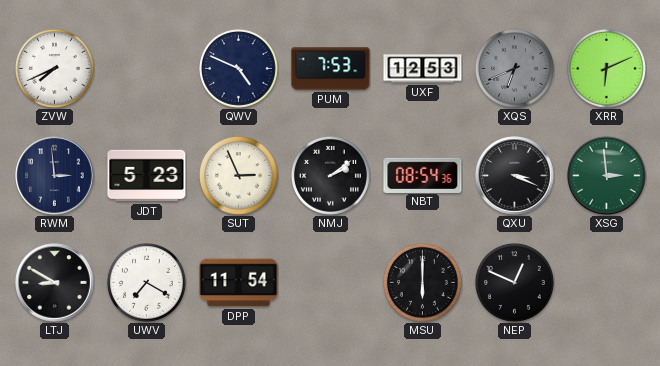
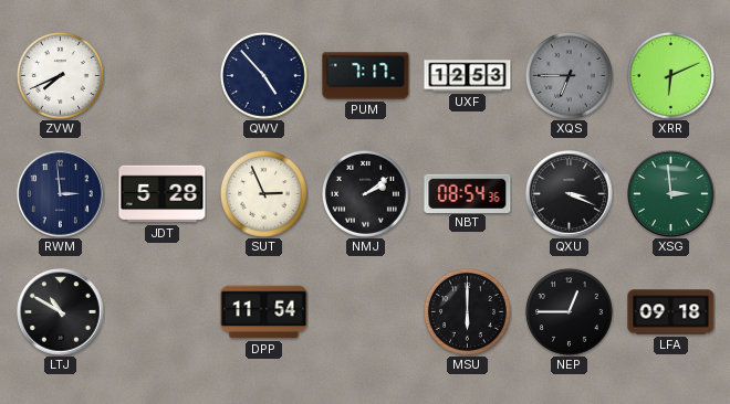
QWV: 4:49 -> 4:53 (263, 75)
PUM: 7:53 -> 7:17 (366, 76)
XQS: 6:41 -> 6:45 (569, 75)
JDT: 5:23 -> 5:28 (163, 194)
LTJ: 8:50 -> 10:50 (61, 312)
UWV: 7:20 -> none (146, 282)
NEP: 12:49 -> 12:45 (569, 311)
LFA: none -> 09:18 (671, 312)
